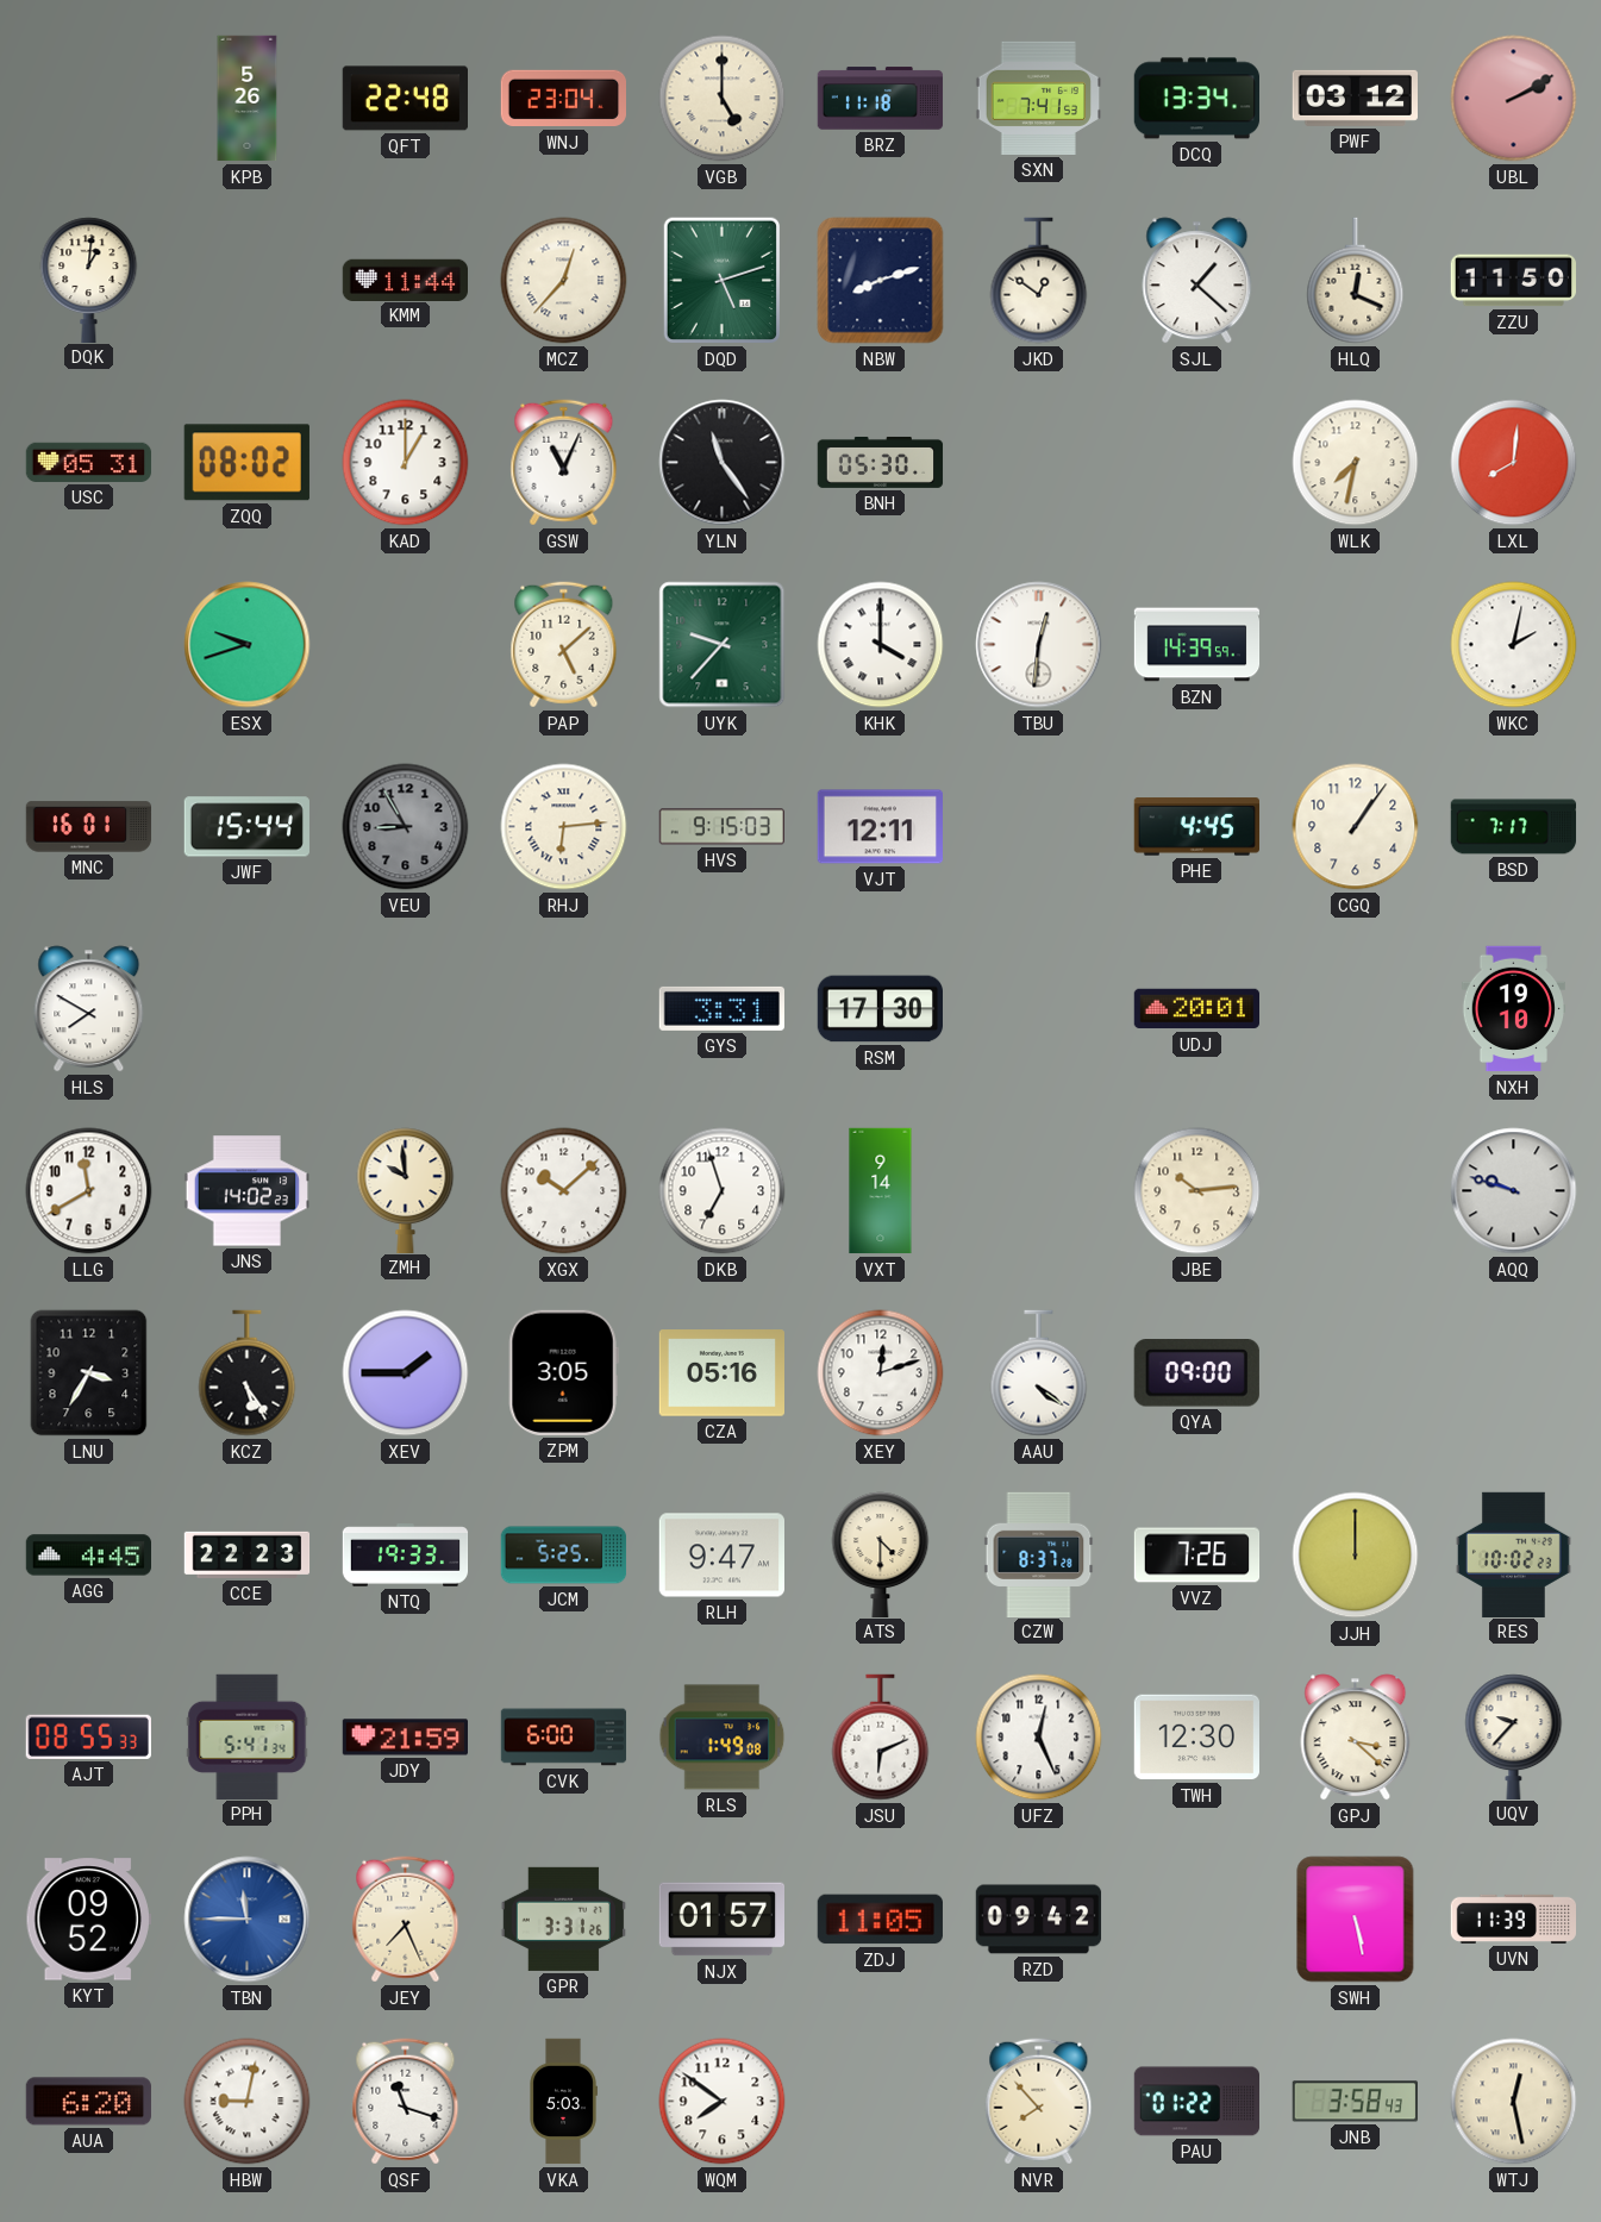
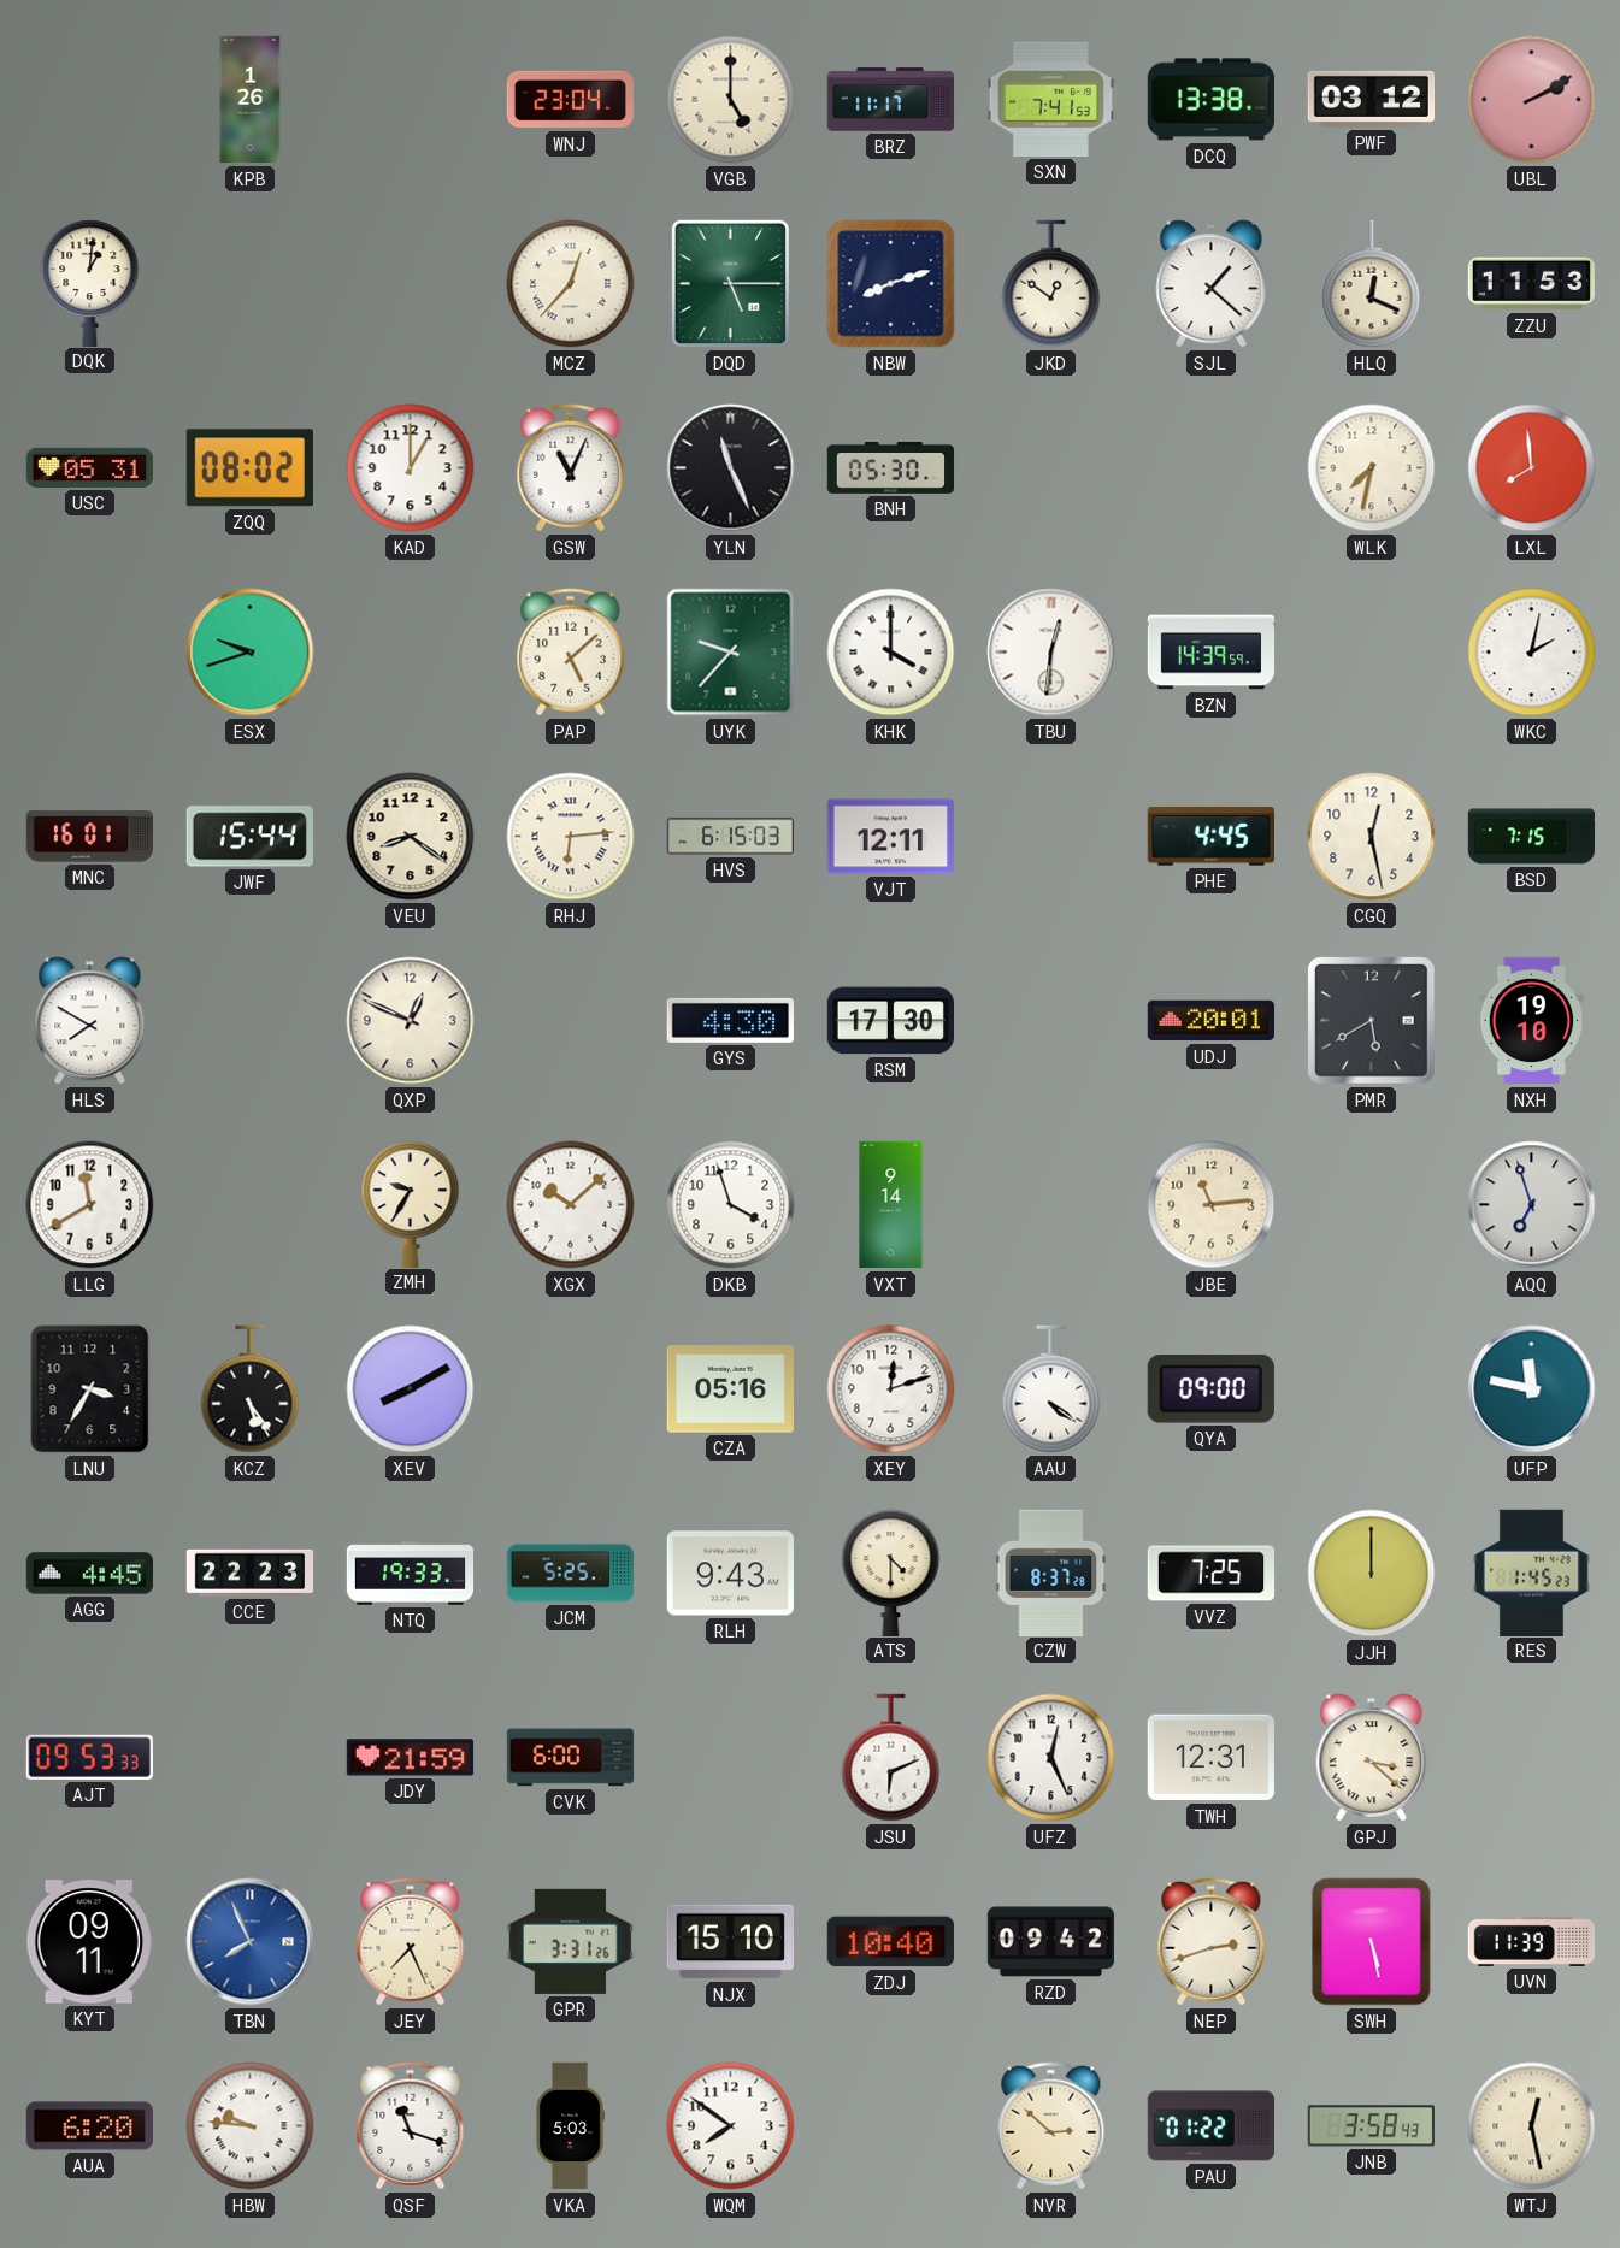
KPB: 5:26 -> 1:26 (251, 100)
QFT: 22:48 -> none (405, 99)
BRZ: 11:18 -> 11:17 (891, 100)
DCQ: 13:34 -> 13:38 (1210, 100)
KMM: 11:44 -> none (406, 280)
DQD: 5:12 -> 5:15 (730, 284)
ZZU: 11:50 -> 11:53 (1531, 284)
YLN: 11:24 -> 11:26 (731, 468)
LXL: 8:01 -> 7:59 (1532, 468)
VEU: 8:55 -> 8:21 (411, 837)
VEU dial: grey -> cream (411, 837)
HVS: 9:15 -> 6:15 (730, 837)
CGQ: 1:06 -> 12:28 (1372, 837)
BSD: 7:17 -> 7:15 (1532, 837)
QXP: none -> 12:49 (411, 1021)
GYS: 3:31 -> 4:30 (730, 1020)
PMR: none -> 5:40 (1372, 1021)
JNS: 14:02 -> none (246, 1191)
ZMH: 9:59 -> 9:35 (411, 1204)
DKB: 6:57 -> 3:57 (731, 1205)
JBE: 10:14 -> 11:14 (1212, 1205)
AQQ: 9:48 -> 6:57 (1532, 1205)
XEV: 1:45 -> 8:10 (411, 1389)
ZPM: 3:05 -> none (563, 1372)
UFP: none -> 11:47 (1532, 1389)
RLH: 9:47 -> 9:43 (730, 1574)
VVZ: 7:26 -> 7:25 (1212, 1574)
RES: 10:02 -> 1:45 (1531, 1573)
AJT: 08:55 -> 09:53 (89, 1757)
PPH: 5:41 -> none (248, 1736)
RLS: 1:49 -> none (723, 1738)
TWH: 12:30 -> 12:31 (1210, 1758)
UQV: 9:37 -> none (1514, 1736)
KYT: 09:52 -> 09:11 (89, 1942)
TBN: 11:45 -> 7:56 (251, 1942)
NJX: 01:57 -> 15:10 (730, 1942)
ZDJ: 11:05 -> 10:40 (890, 1942)
NEP: none -> 2:42 (1212, 1942)
HBW: 9:02 -> 9:46 (251, 2126)
NVR: 7:53 -> 2:52 (1051, 2126)
